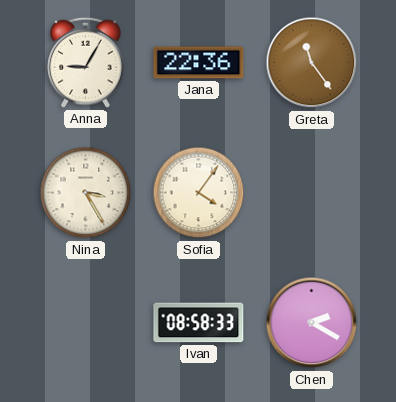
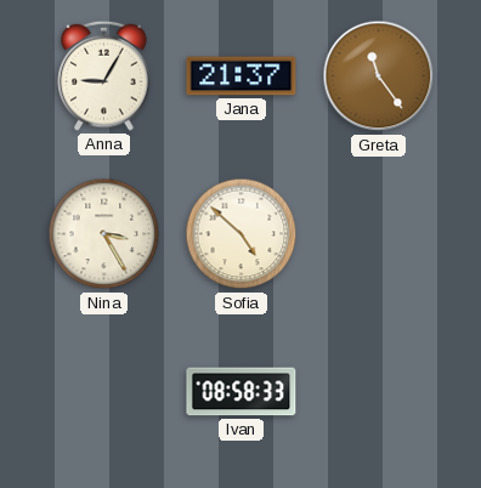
Jana: 22:36 -> 21:37 (242, 76)
Sofia: 4:06 -> 4:52 (242, 234)
Chen: 2:20 -> none (312, 323)
